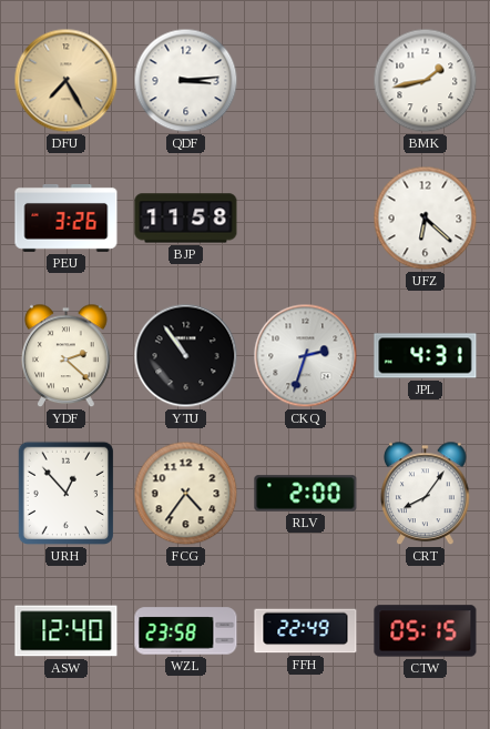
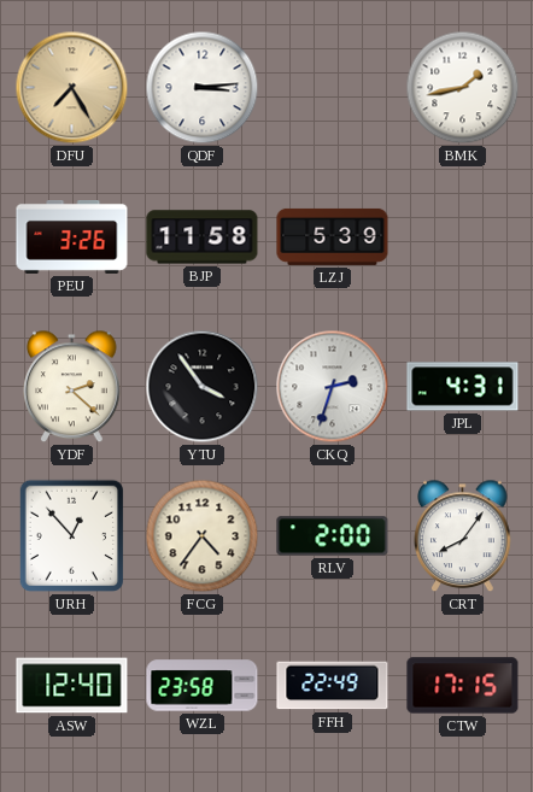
LZJ: none -> 5:39 (333, 236)
UFZ: 6:22 -> none (426, 219)
YTU: 10:54 -> 3:54 (203, 387)
CTW: 05:15 -> 17:15 (463, 686)
